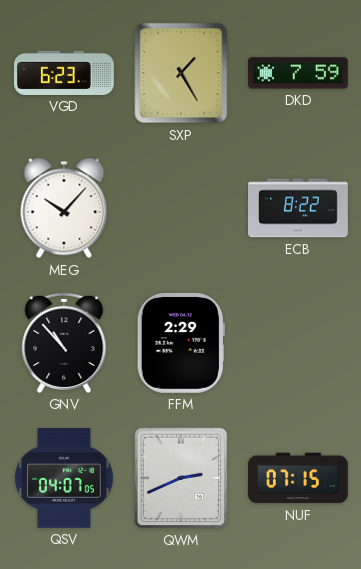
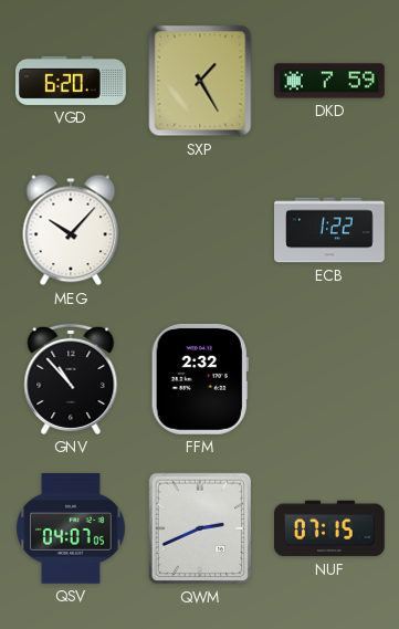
VGD: 6:23 -> 6:20 (72, 81)
ECB: 8:22 -> 1:22 (330, 230)
FFM: 2:29 -> 2:32 (200, 379)
